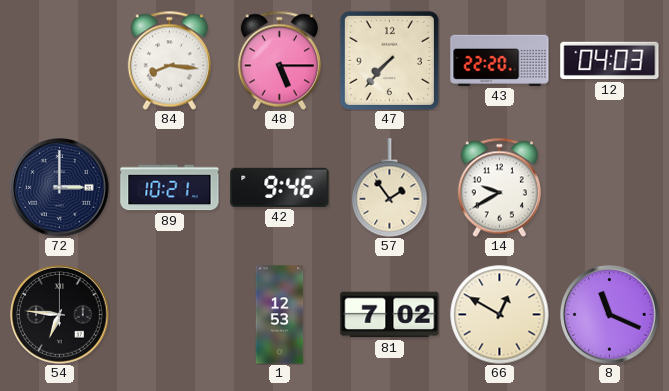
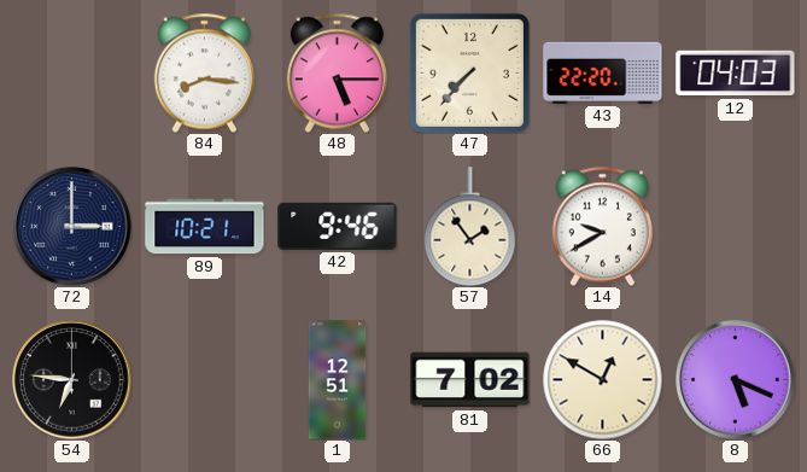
1: 12:53 -> 12:51 (338, 380)
8: 11:19 -> 5:19 (736, 380)
